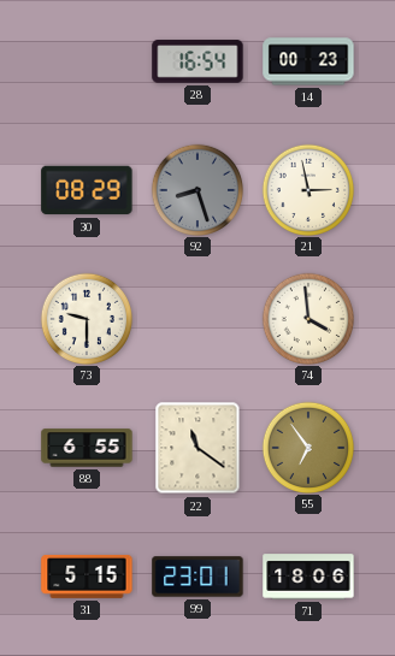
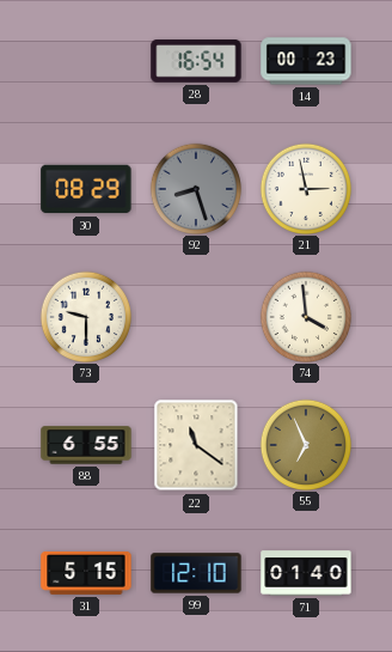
55: 6:54 -> 6:56 (305, 444)
99: 23:01 -> 12:10 (196, 573)
71: 18:06 -> 01:40 (306, 573)
